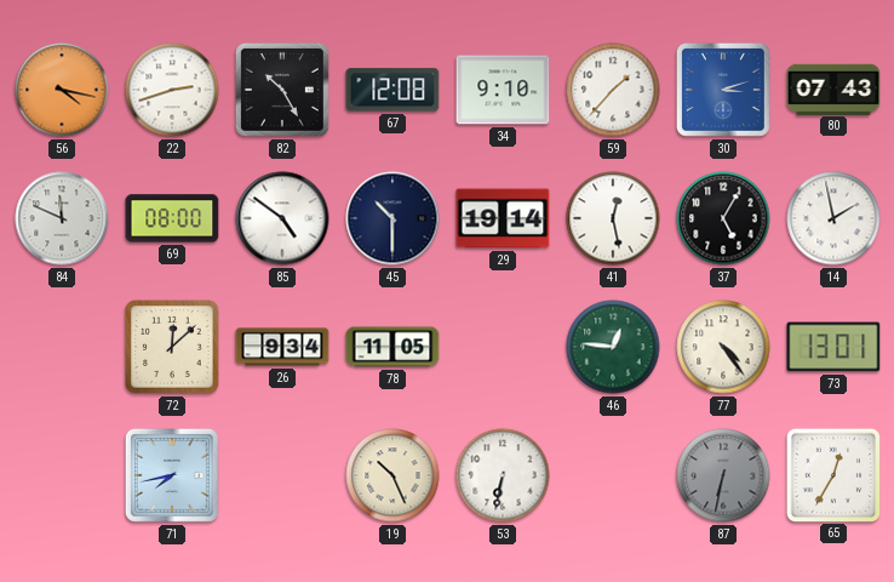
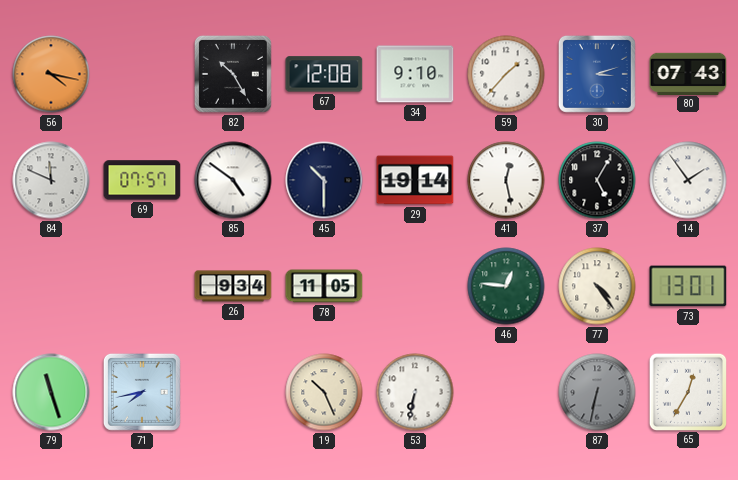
22: 2:42 -> none (172, 90)
69: 08:00 -> 07:57 (142, 180)
14: 1:58 -> 1:54 (688, 180)
72: 12:08 -> none (173, 348)
79: none -> 11:27 (51, 392)
